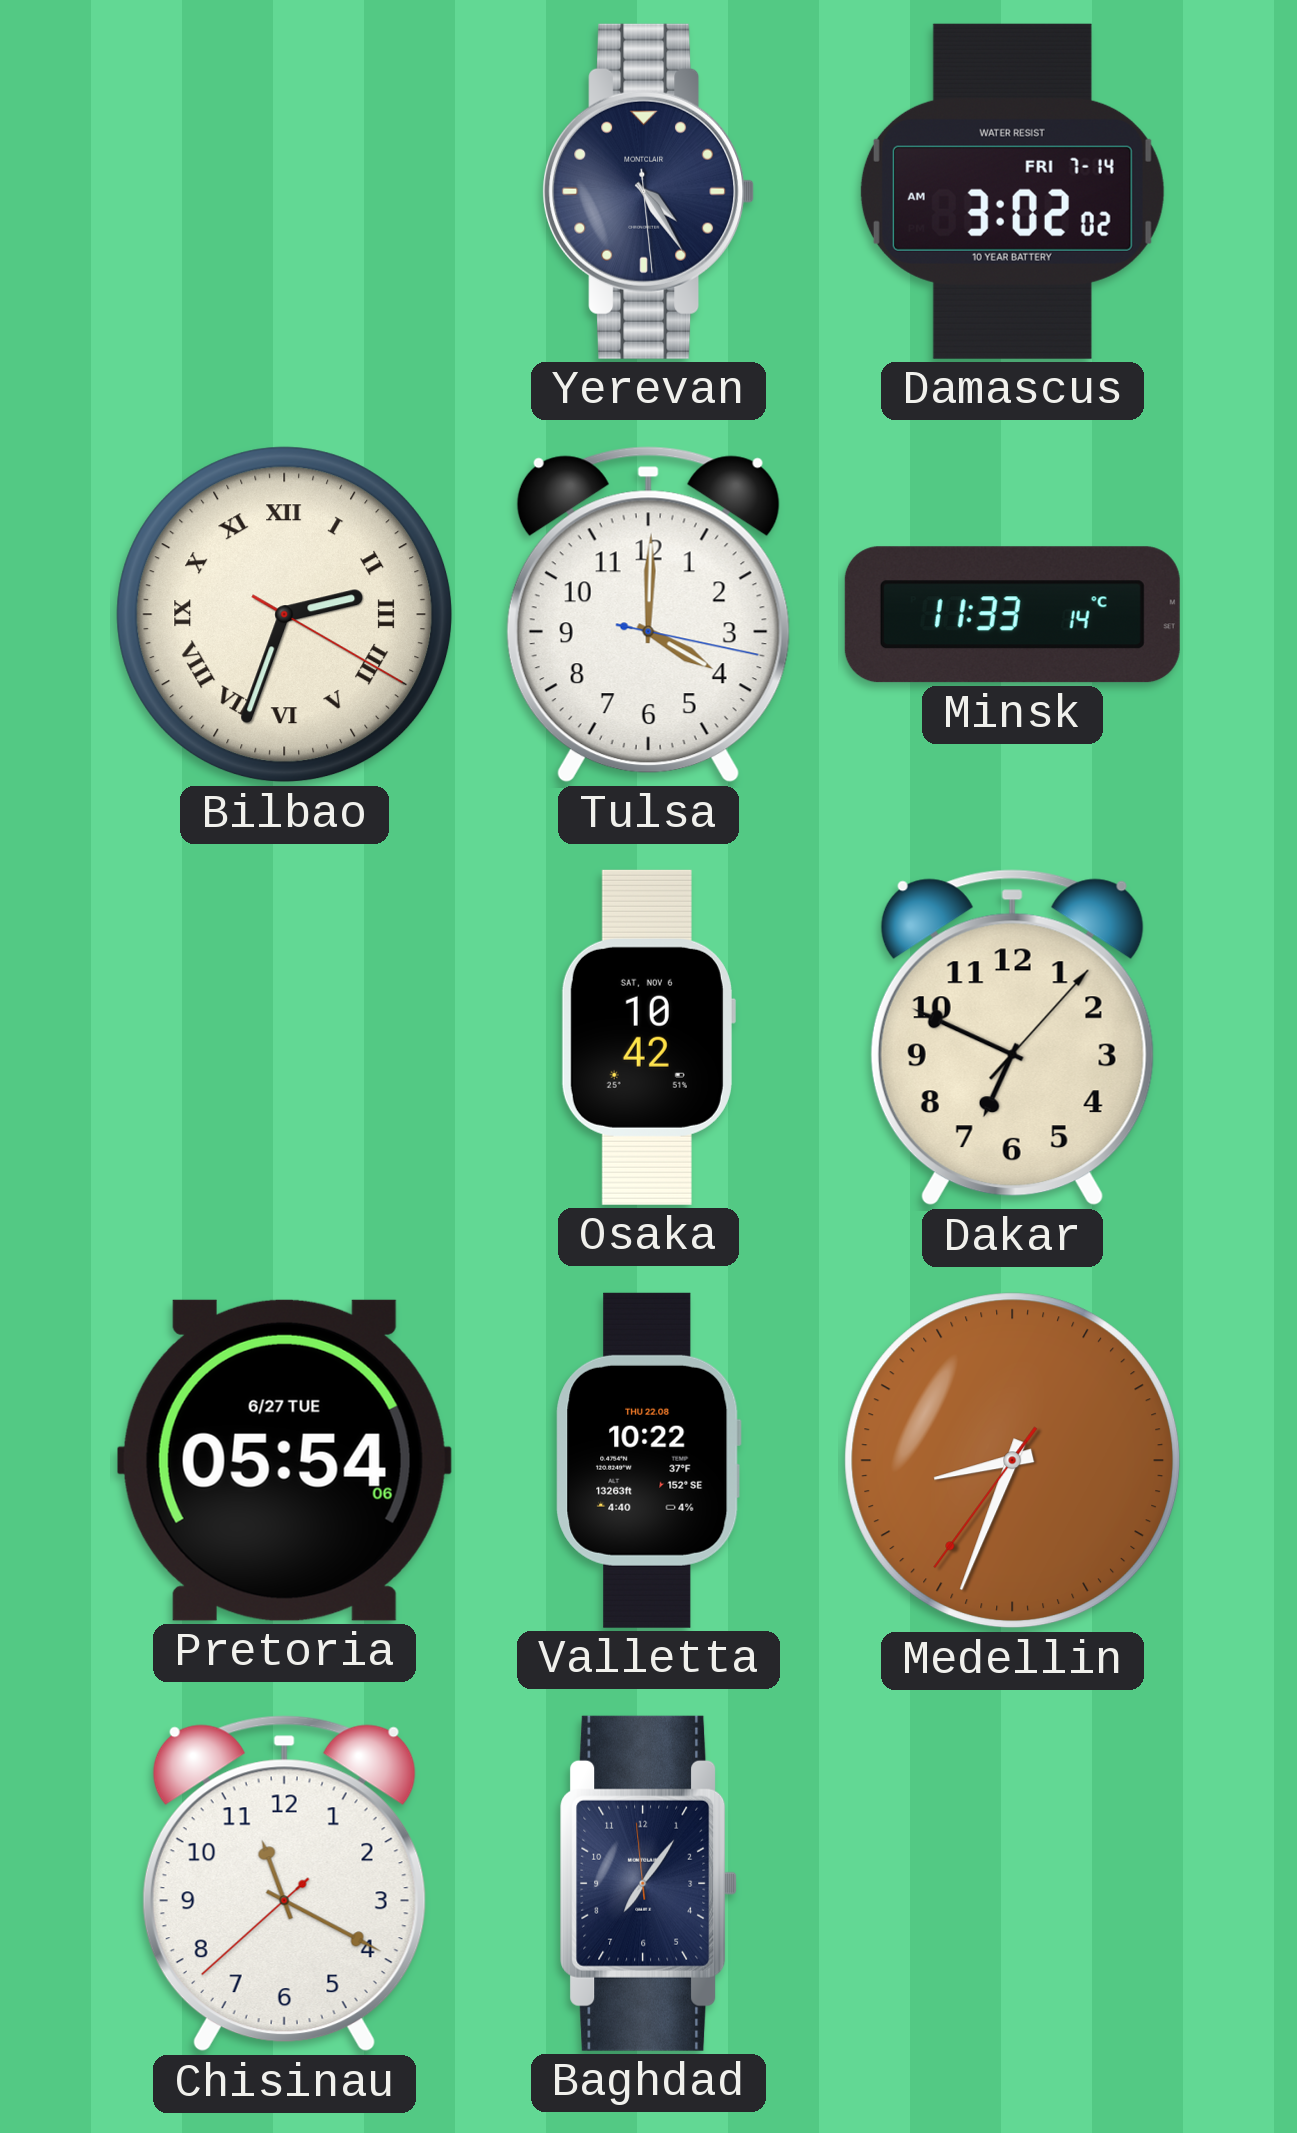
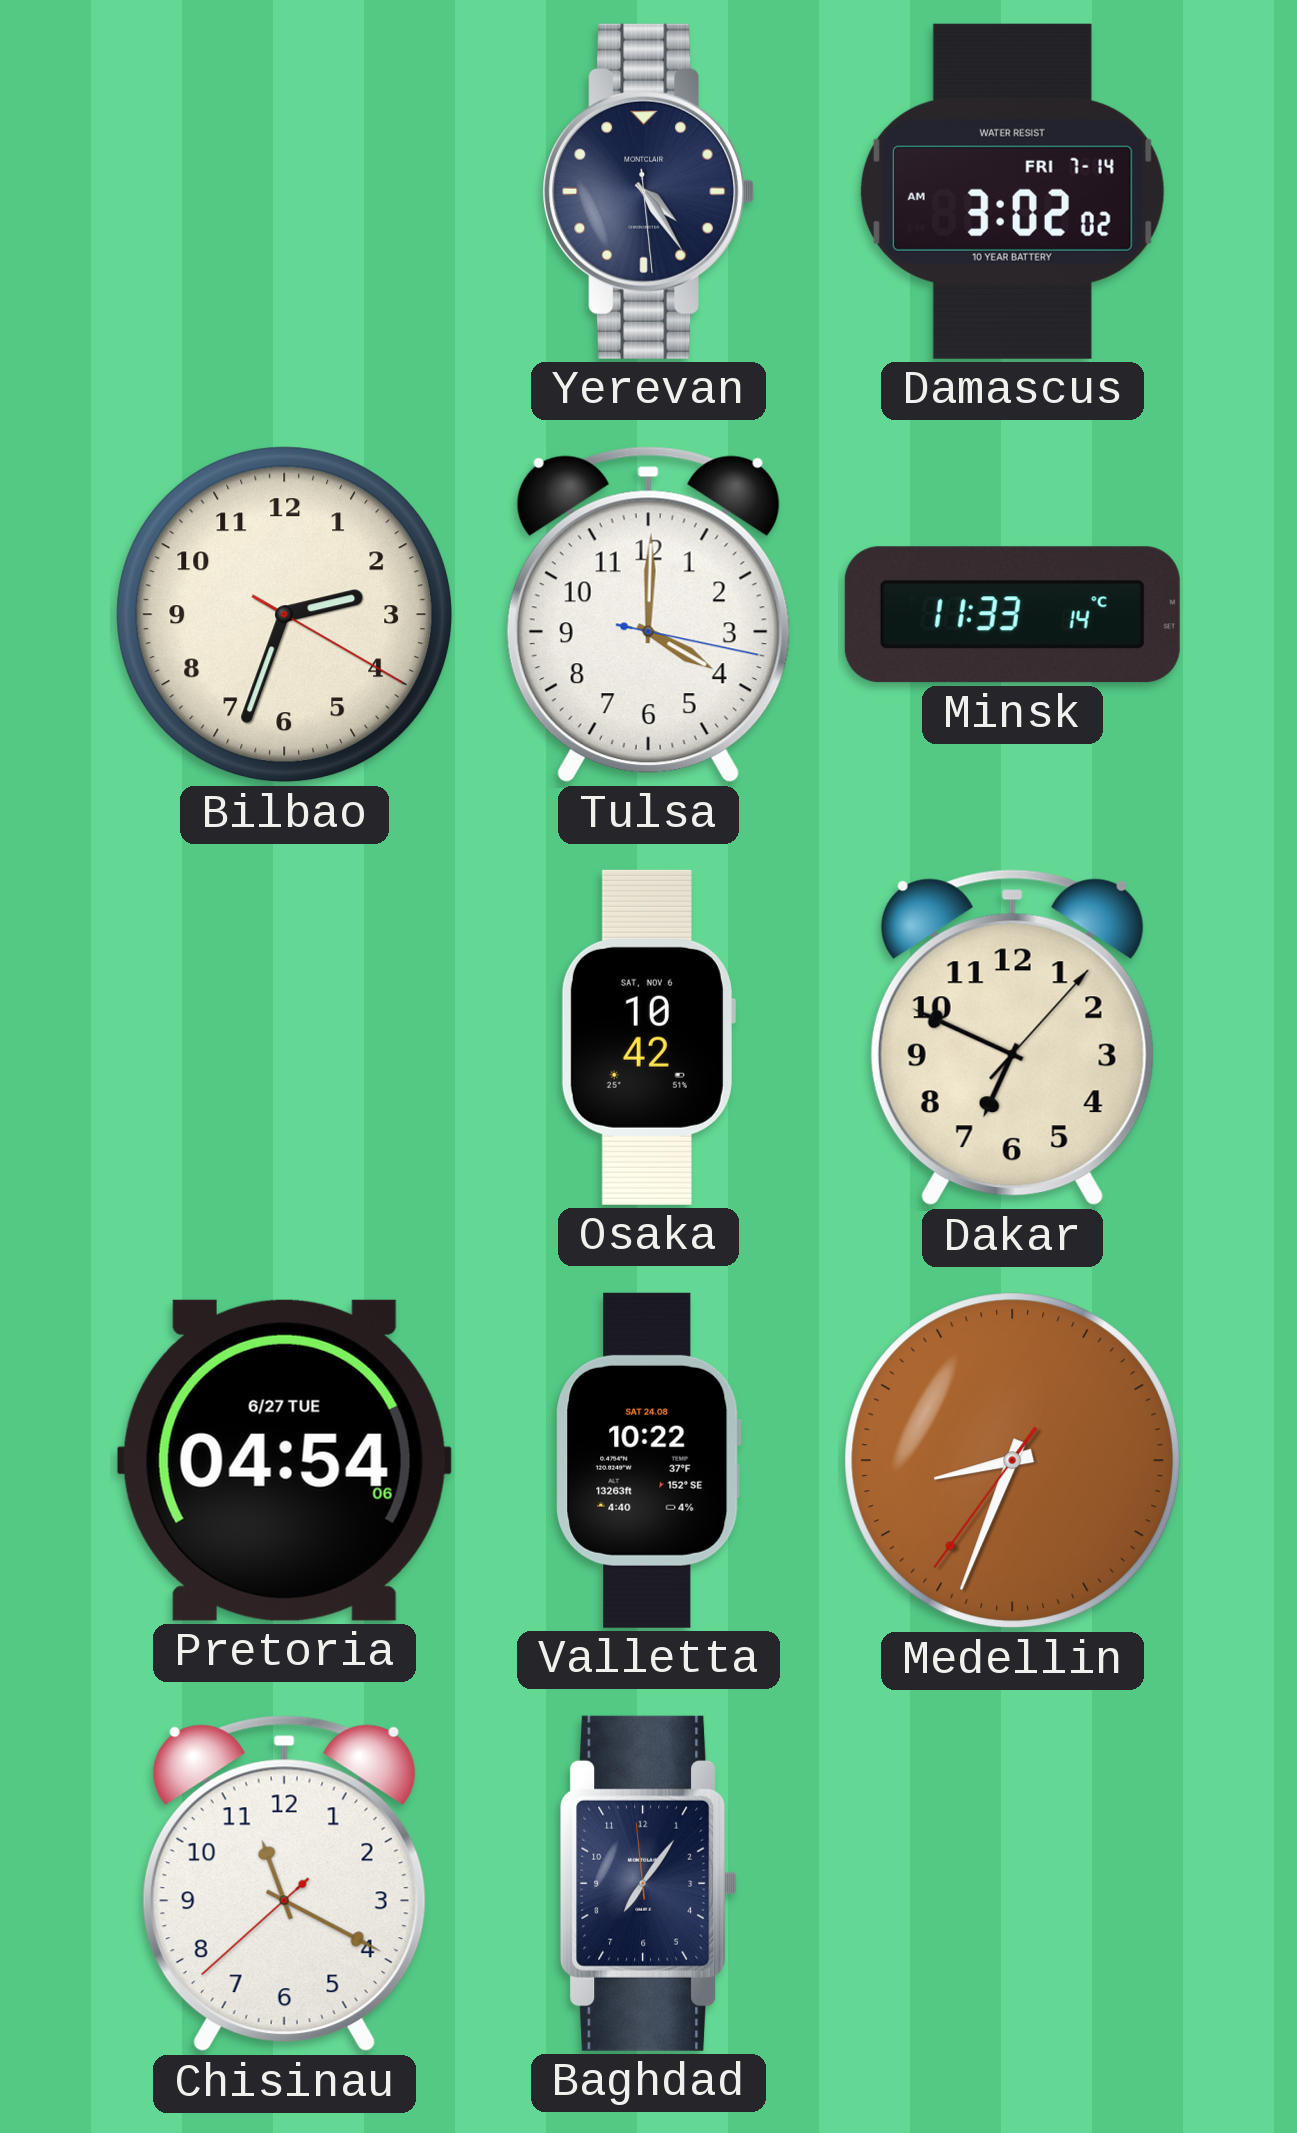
Bilbao numerals: Roman -> Arabic (285, 615)
Pretoria: 05:54 -> 04:54 (284, 1460)
Valletta date: THU 22.08 -> SAT 24.08 (648, 1460)
